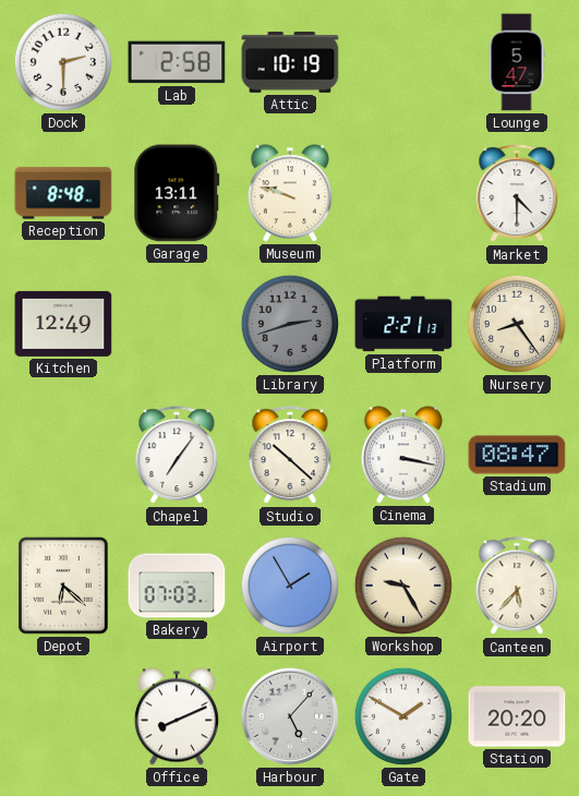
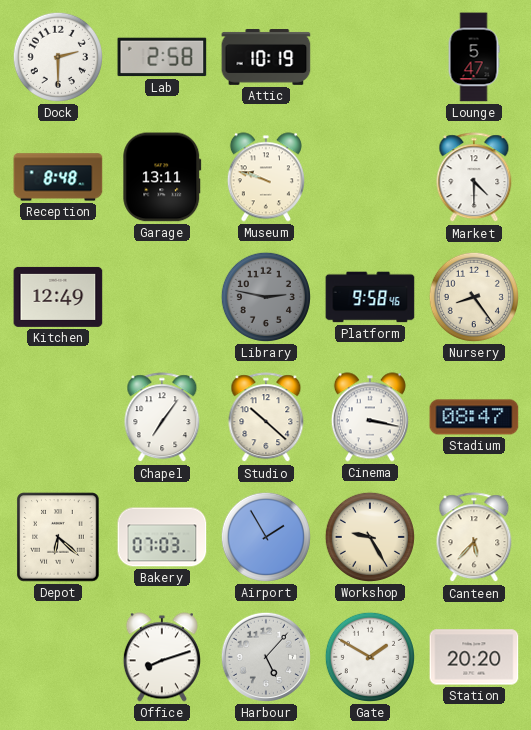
Library: 2:42 -> 2:47 (266, 297)
Platform: 2:21 -> 9:58 (370, 297)
Office: 8:11 -> 8:12 (162, 657)
